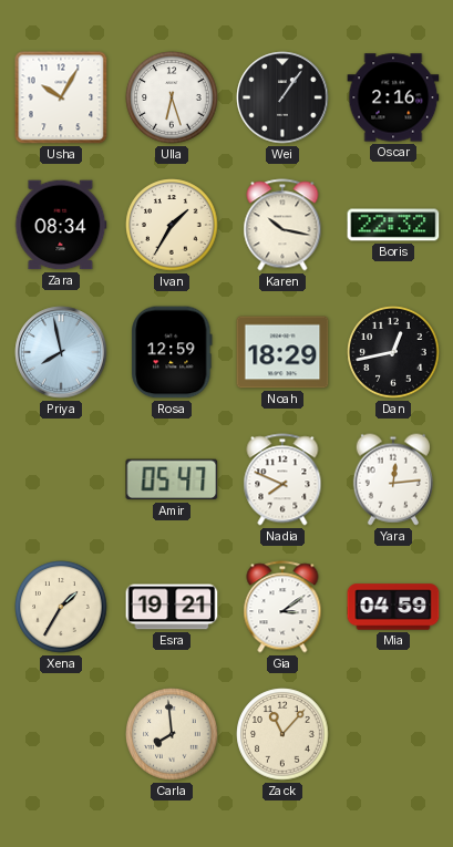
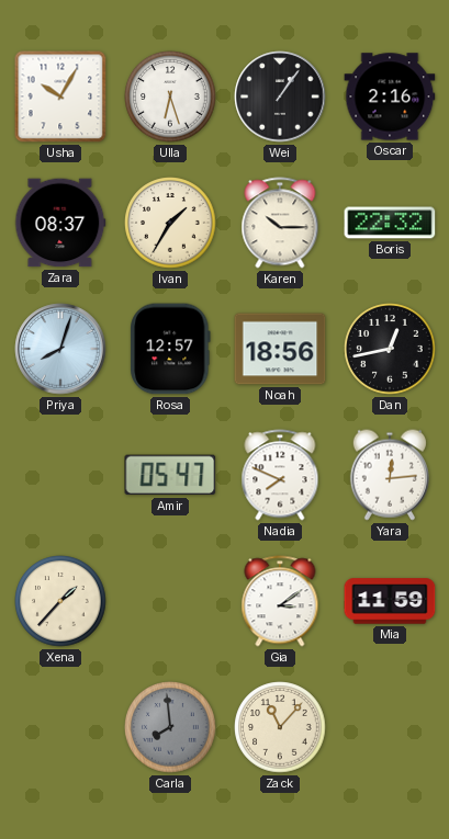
Zara: 08:34 -> 08:37 (60, 223)
Karen: 10:17 -> 10:15 (280, 223)
Priya: 7:58 -> 8:03 (60, 349)
Rosa: 12:59 -> 12:57 (170, 349)
Noah: 18:29 -> 18:56 (280, 349)
Xena: 1:35 -> 1:37 (60, 601)
Esra: 19:21 -> none (172, 607)
Mia: 04:59 -> 11:59 (390, 601)
Carla dial: cream -> grey (170, 727)
